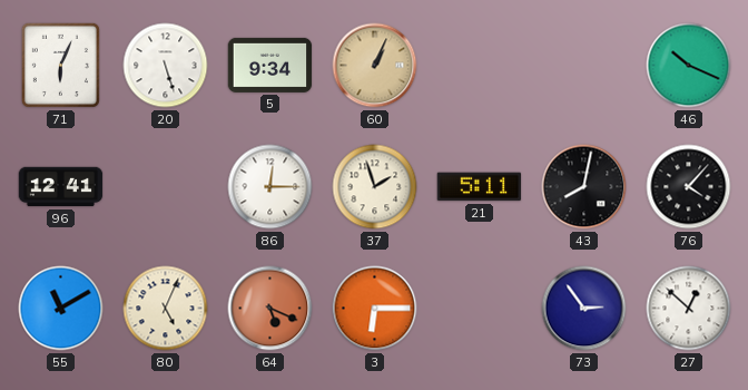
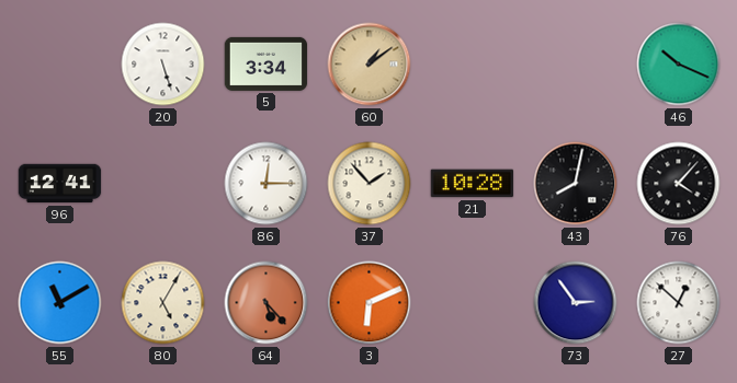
71: 6:04 -> none (60, 65)
5: 9:34 -> 3:34 (267, 63)
60: 1:04 -> 1:09 (370, 65)
37: 1:57 -> 1:53 (370, 184)
21: 5:11 -> 10:28 (473, 184)
80: 5:04 -> 5:05 (163, 303)
64: 5:19 -> 5:23 (267, 303)
3: 6:15 -> 6:11 (370, 303)
